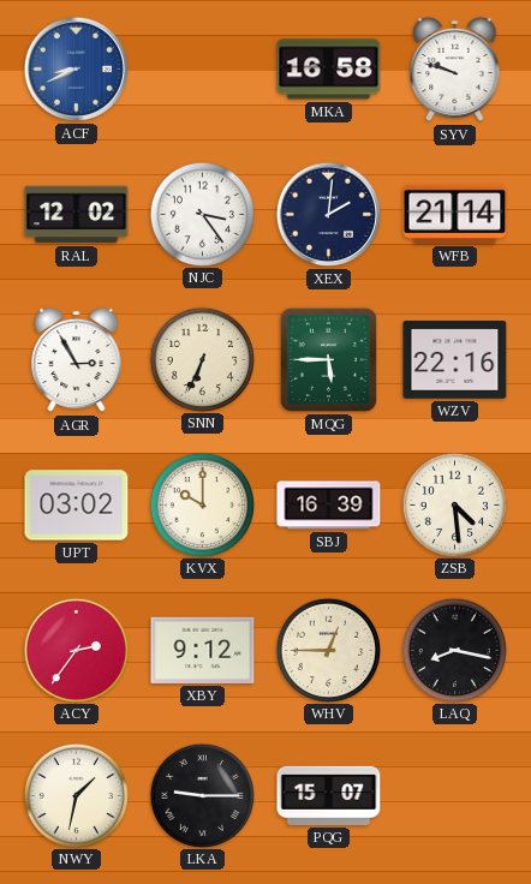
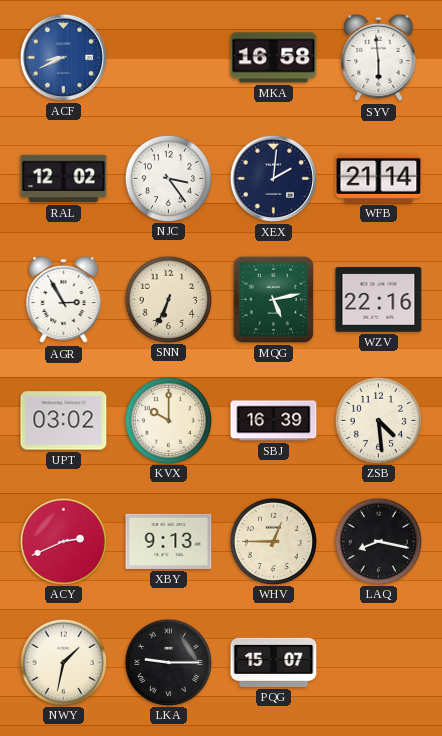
SYV: 9:48 -> 5:59 (379, 58)
MQG: 5:45 -> 5:13 (273, 299)
ACY: 2:36 -> 2:41 (63, 541)
XBY: 9:12 -> 9:13 (169, 541)
